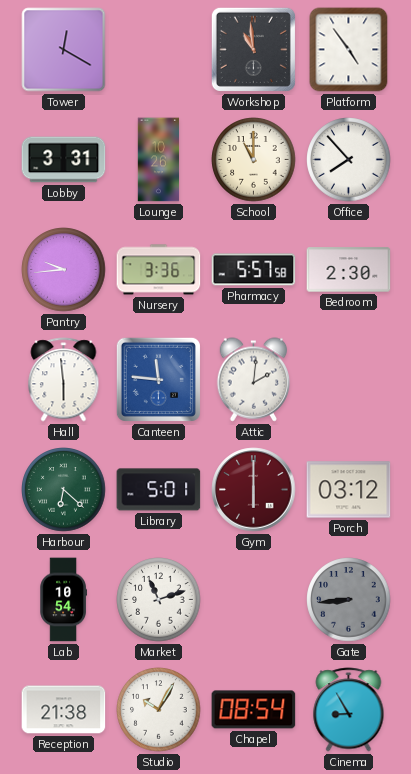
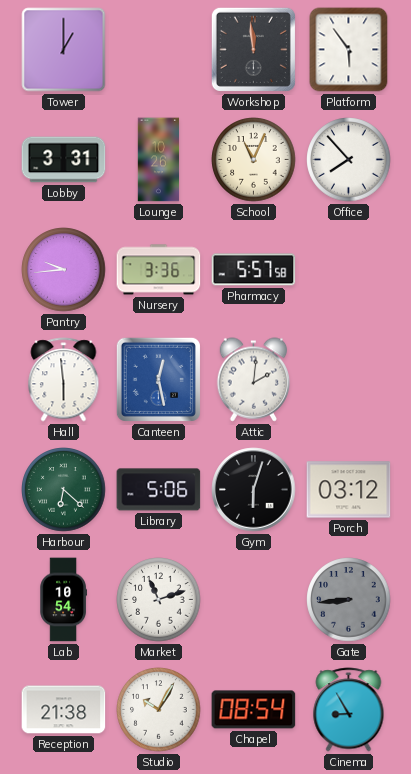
Tower: 12:20 -> 1:00 (64, 50)
Workshop: 10:59 -> 11:59 (253, 49)
Platform: 4:54 -> 5:54 (349, 50)
School: 11:00 -> 11:04 (254, 160)
Bedroom: 2:30 -> none (349, 270)
Canteen: 11:46 -> 12:28 (158, 379)
Library: 5:01 -> 5:06 (159, 490)
Gym: 6:00 -> 6:03 (254, 490)
Gym dial: burgundy -> black (254, 490)
